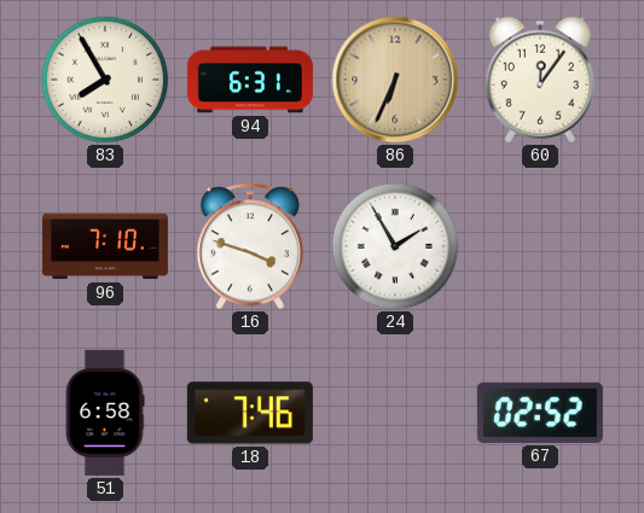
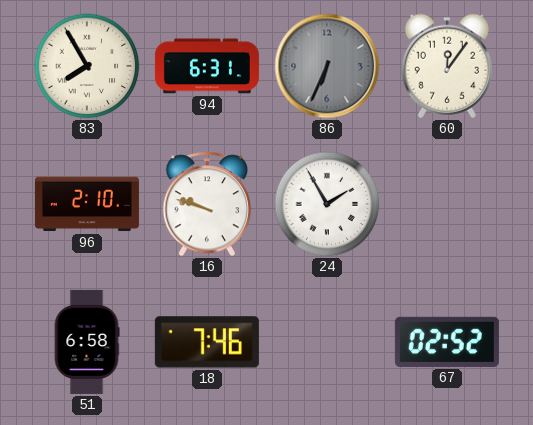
86 dial: champagne -> grey (327, 66)
96: 7:10 -> 2:10 (87, 204)
16: 3:48 -> 9:48 (207, 204)
